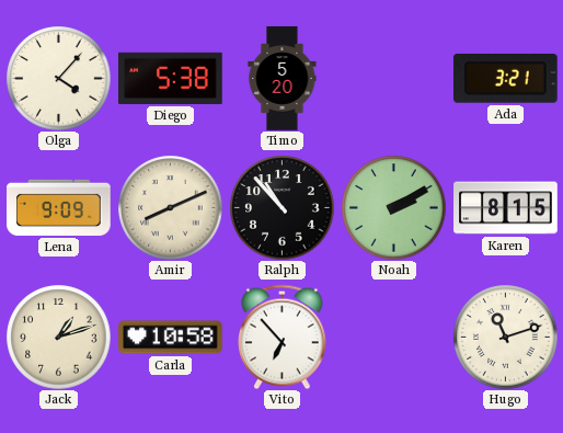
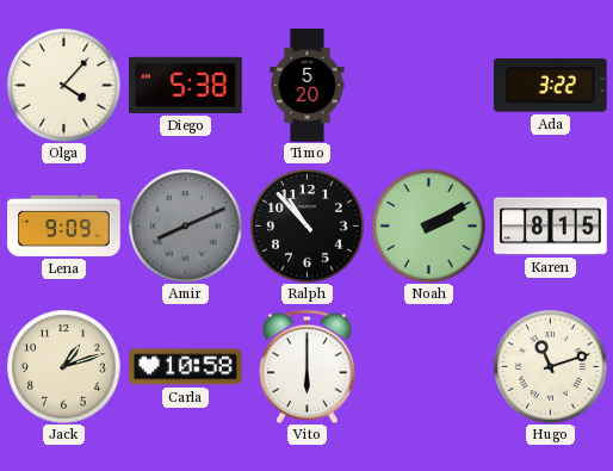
Ada: 3:21 -> 3:22 (550, 85)
Amir dial: cream -> grey (185, 225)
Vito: 6:53 -> 6:00 (308, 366)
